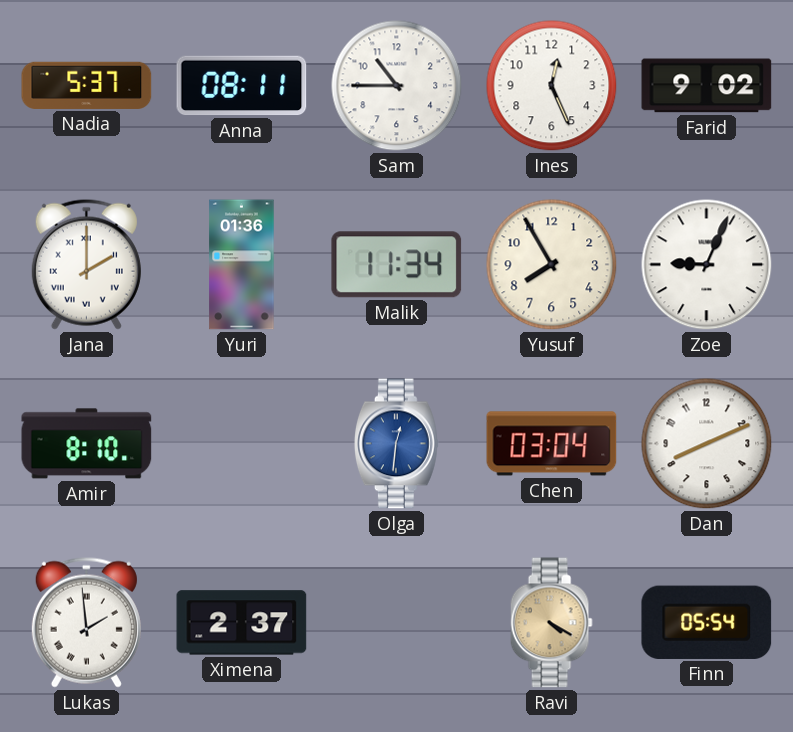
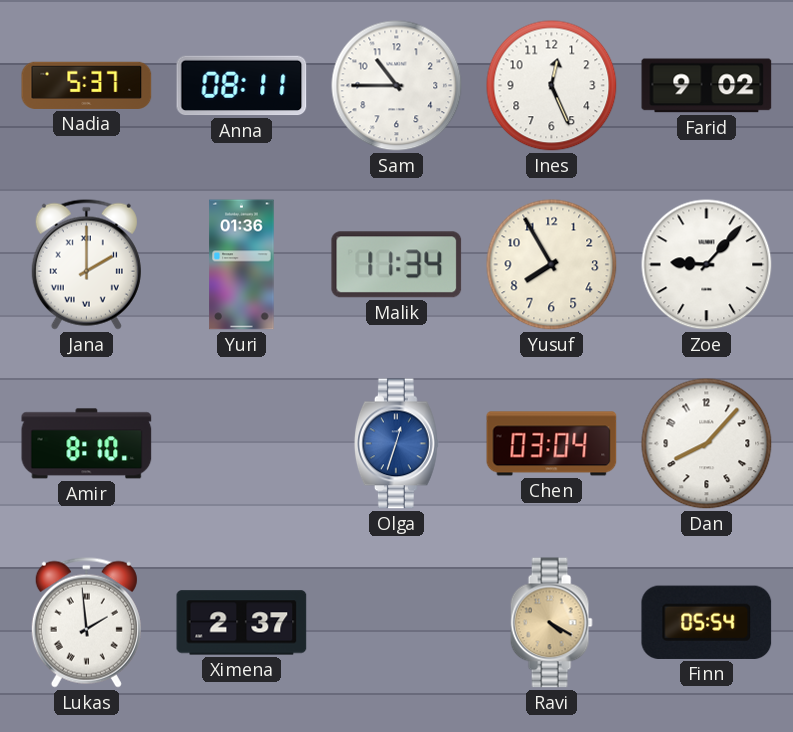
Zoe: 9:04 -> 9:07 (707, 265)
Olga: 12:31 -> 12:33 (396, 444)
Dan: 8:11 -> 8:07 (707, 444)
